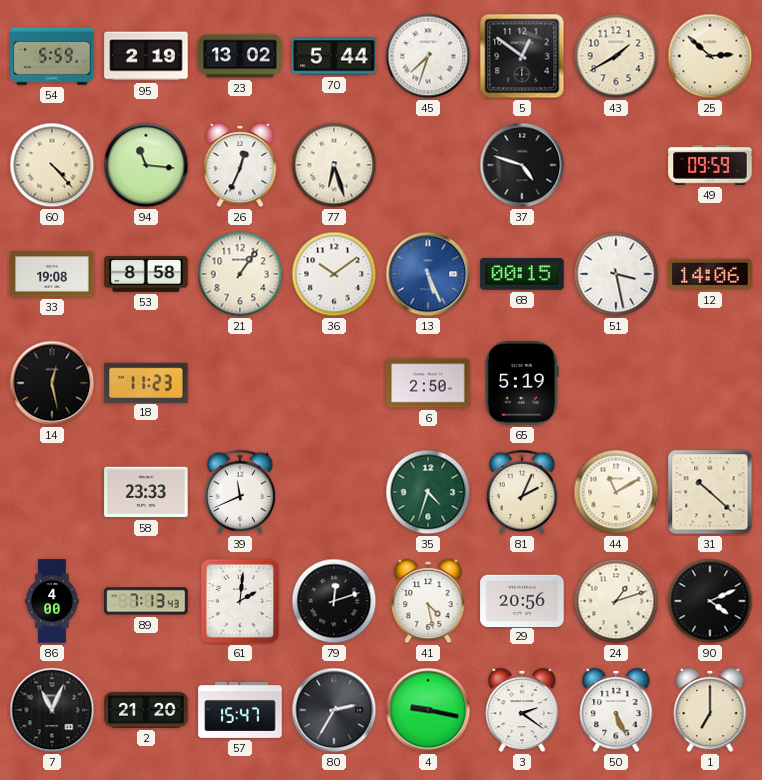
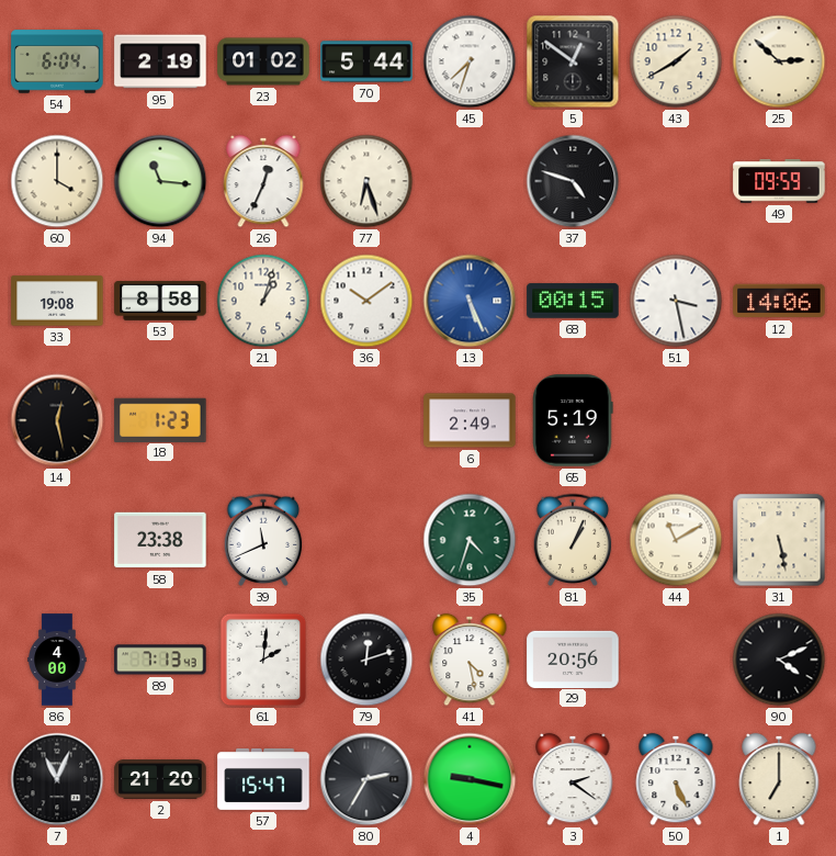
54: 5:59 -> 6:04 (57, 61)
23: 13:02 -> 01:02 (263, 61)
60: 4:23 -> 4:00 (57, 181)
21: 1:06 -> 1:03 (263, 301)
18: 11:23 -> 1:23 (160, 419)
6: 2:50 -> 2:49 (470, 420)
58: 23:33 -> 23:38 (160, 540)
81: 2:04 -> 1:04 (573, 540)
31: 10:22 -> 5:28 (779, 540)
24: 1:12 -> none (616, 601)
